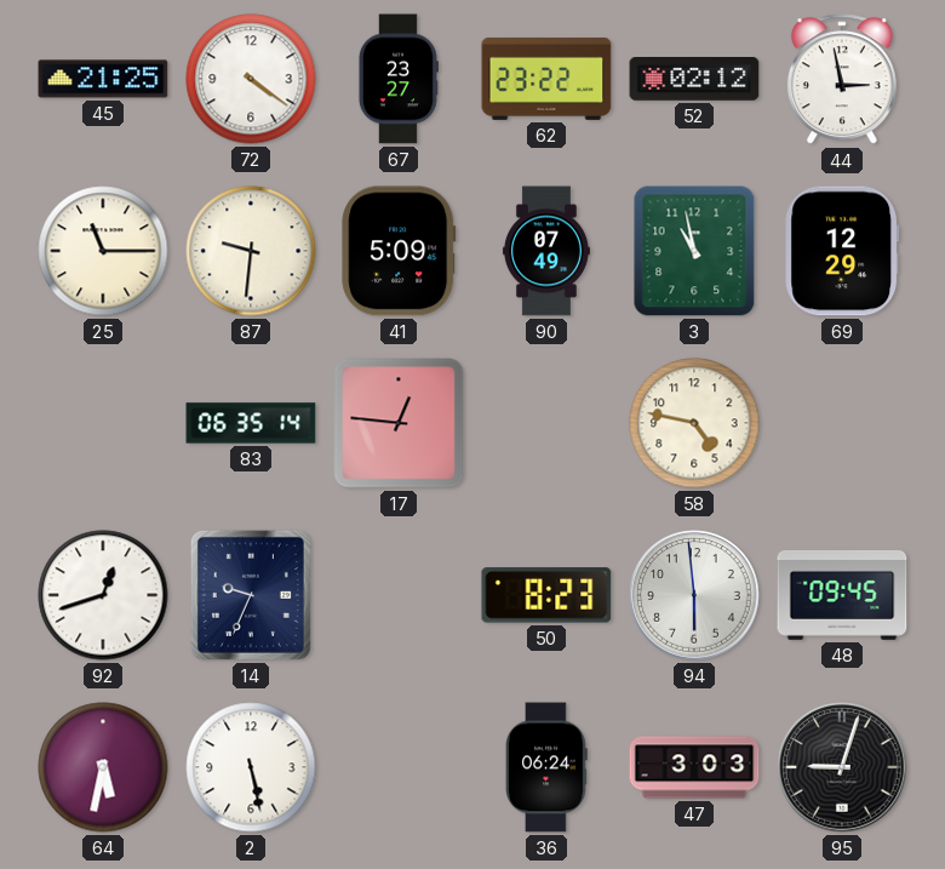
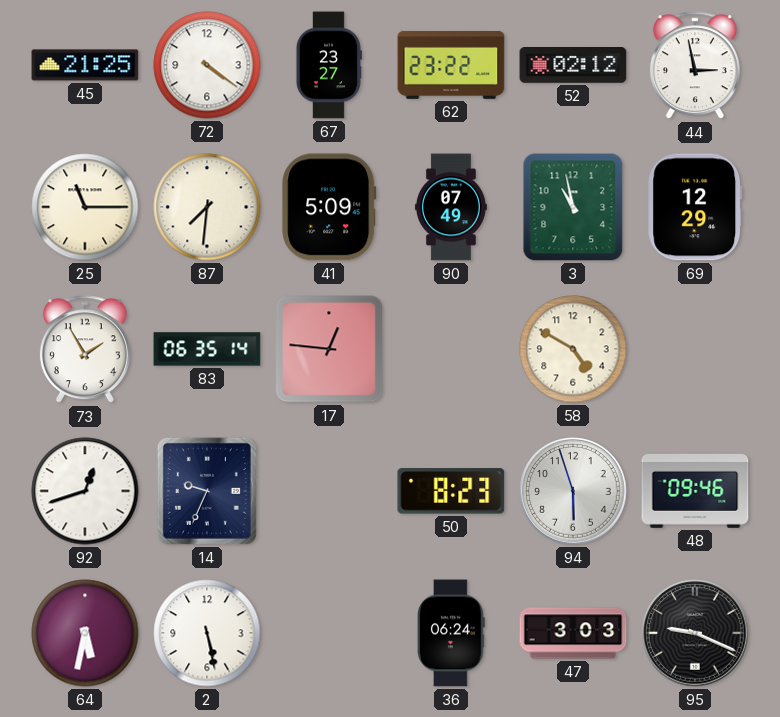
87: 9:31 -> 7:31 (207, 207)
73: none -> 1:55 (85, 350)
58: 4:47 -> 4:50 (573, 349)
94: 5:59 -> 5:57 (573, 491)
48: 09:45 -> 09:46 (695, 491)
95: 9:03 -> 9:19 (695, 633)
